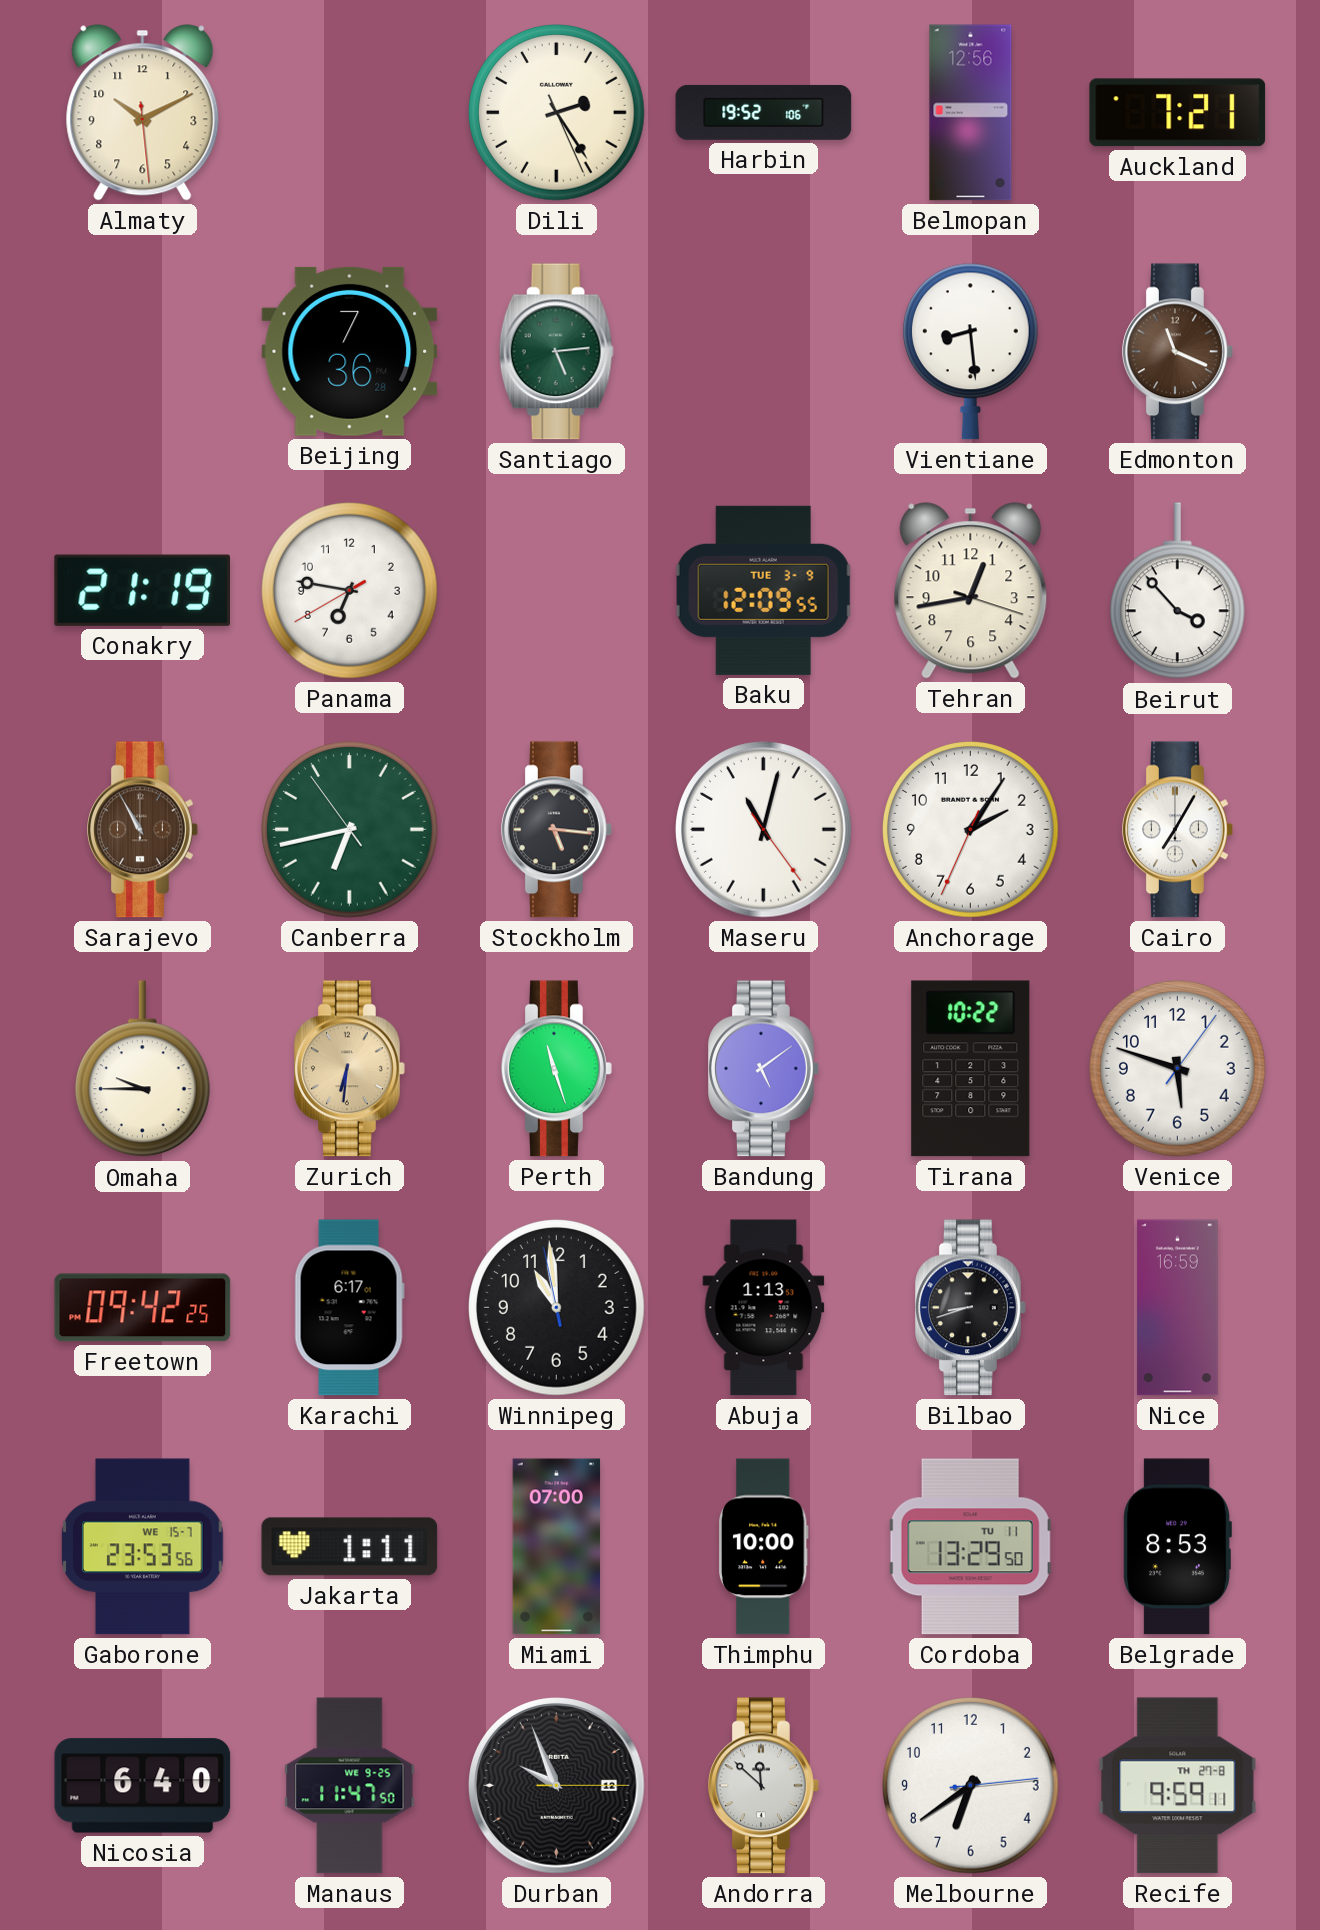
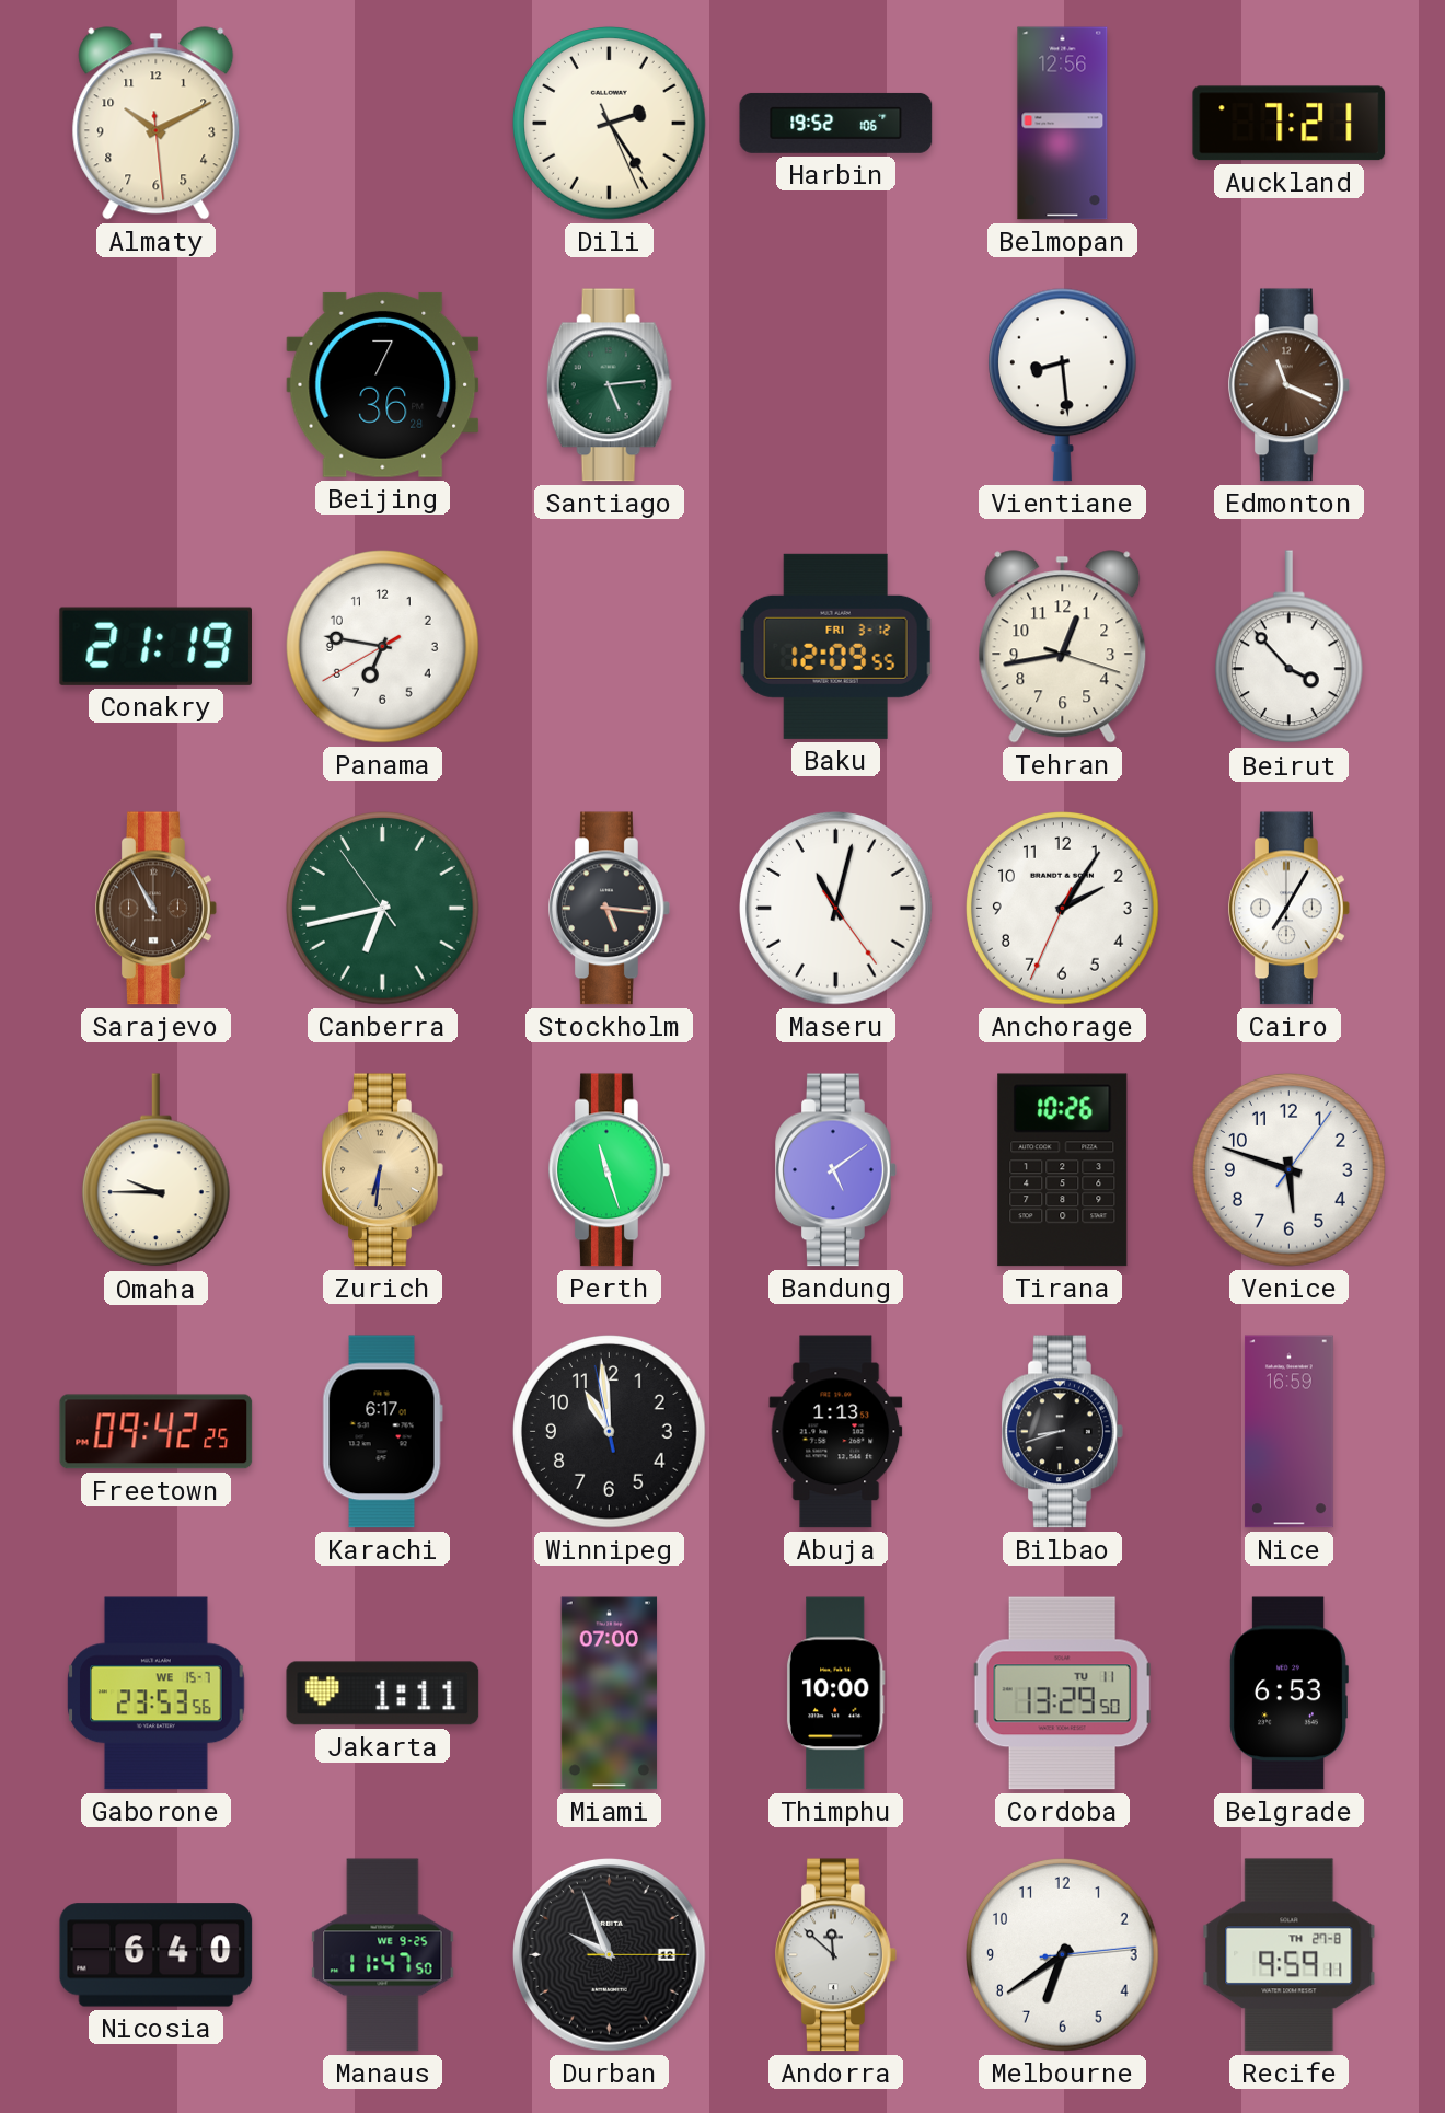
Baku date: TUE 3-9 -> FRI 3-12 (835, 646)
Tirana: 10:22 -> 10:26 (1063, 1170)
Belgrade: 8:53 -> 6:53 (1288, 1694)
